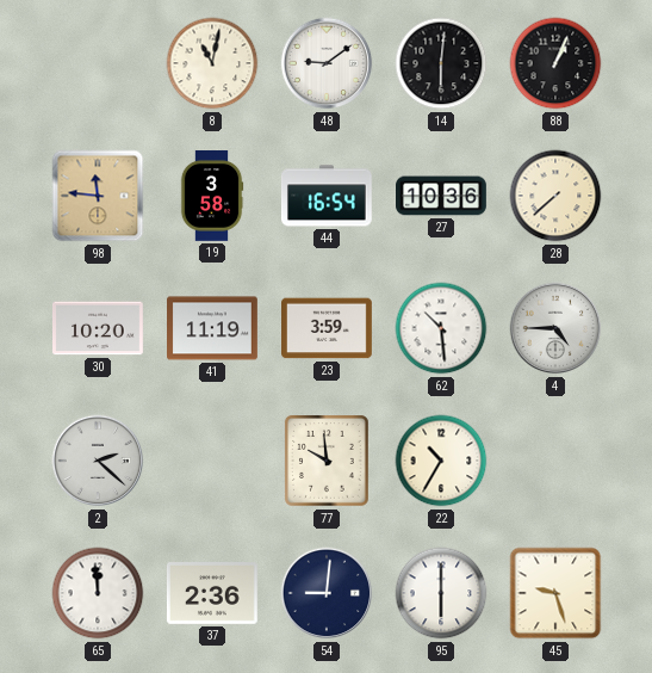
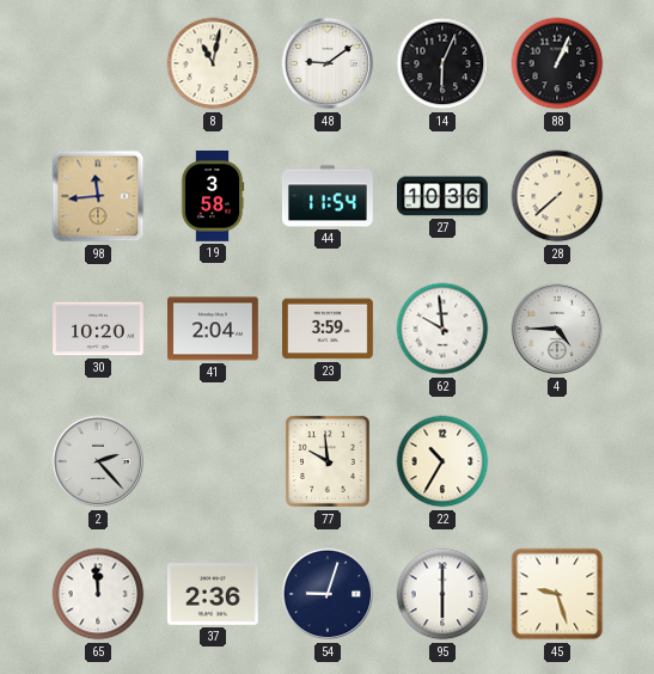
14: 6:01 -> 6:04 (442, 63)
98: 11:46 -> 11:44 (98, 196)
44: 16:54 -> 11:54 (329, 196)
41: 11:19 -> 2:04 (214, 329)
62: 10:29 -> 9:59 (442, 329)
2: 2:22 -> 2:23 (98, 461)
54: 9:01 -> 9:03 (328, 594)
